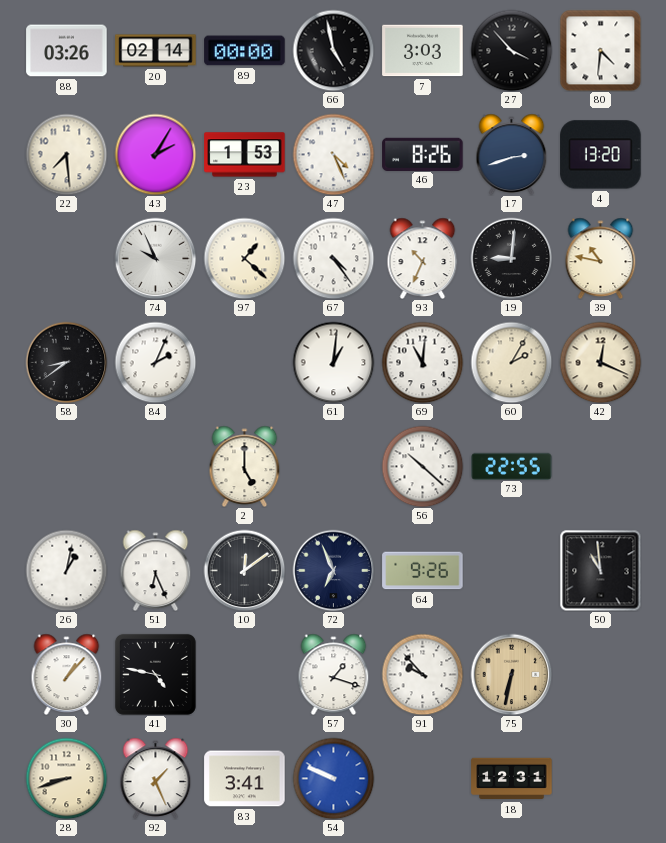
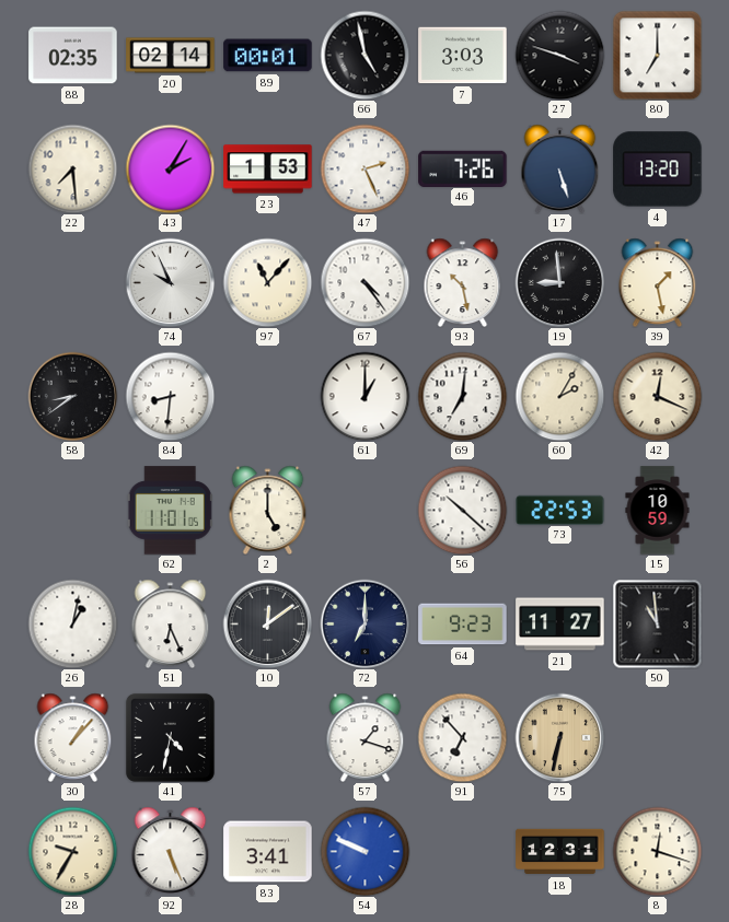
88: 03:26 -> 02:35 (73, 56)
89: 00:00 -> 00:01 (268, 56)
27: 3:53 -> 3:48 (559, 55)
80: 4:31 -> 7:00 (657, 55)
47: 4:26 -> 2:26 (364, 168)
46: 8:26 -> 7:26 (463, 168)
17: 2:42 -> 5:27 (560, 168)
97: 1:22 -> 11:07 (267, 282)
93: 10:34 -> 10:28 (463, 282)
19: 9:01 -> 8:59 (559, 282)
39: 10:47 -> 1:28 (658, 282)
84: 2:04 -> 8:31 (170, 396)
61: 1:01 -> 1:00 (364, 396)
69: 11:01 -> 7:01 (462, 396)
62: none -> 11:01 (170, 511)
73: 22:55 -> 22:53 (560, 510)
15: none -> 10:59 (658, 511)
72: 6:56 -> 7:00 (364, 623)
64: 9:26 -> 9:23 (463, 625)
21: none -> 11:27 (560, 625)
41: 4:47 -> 4:32 (170, 737)
91: 9:53 -> 6:53 (462, 737)
28: 8:42 -> 9:35 (72, 851)
92: 1:26 -> 5:26 (171, 851)
8: none -> 12:18 (657, 851)
